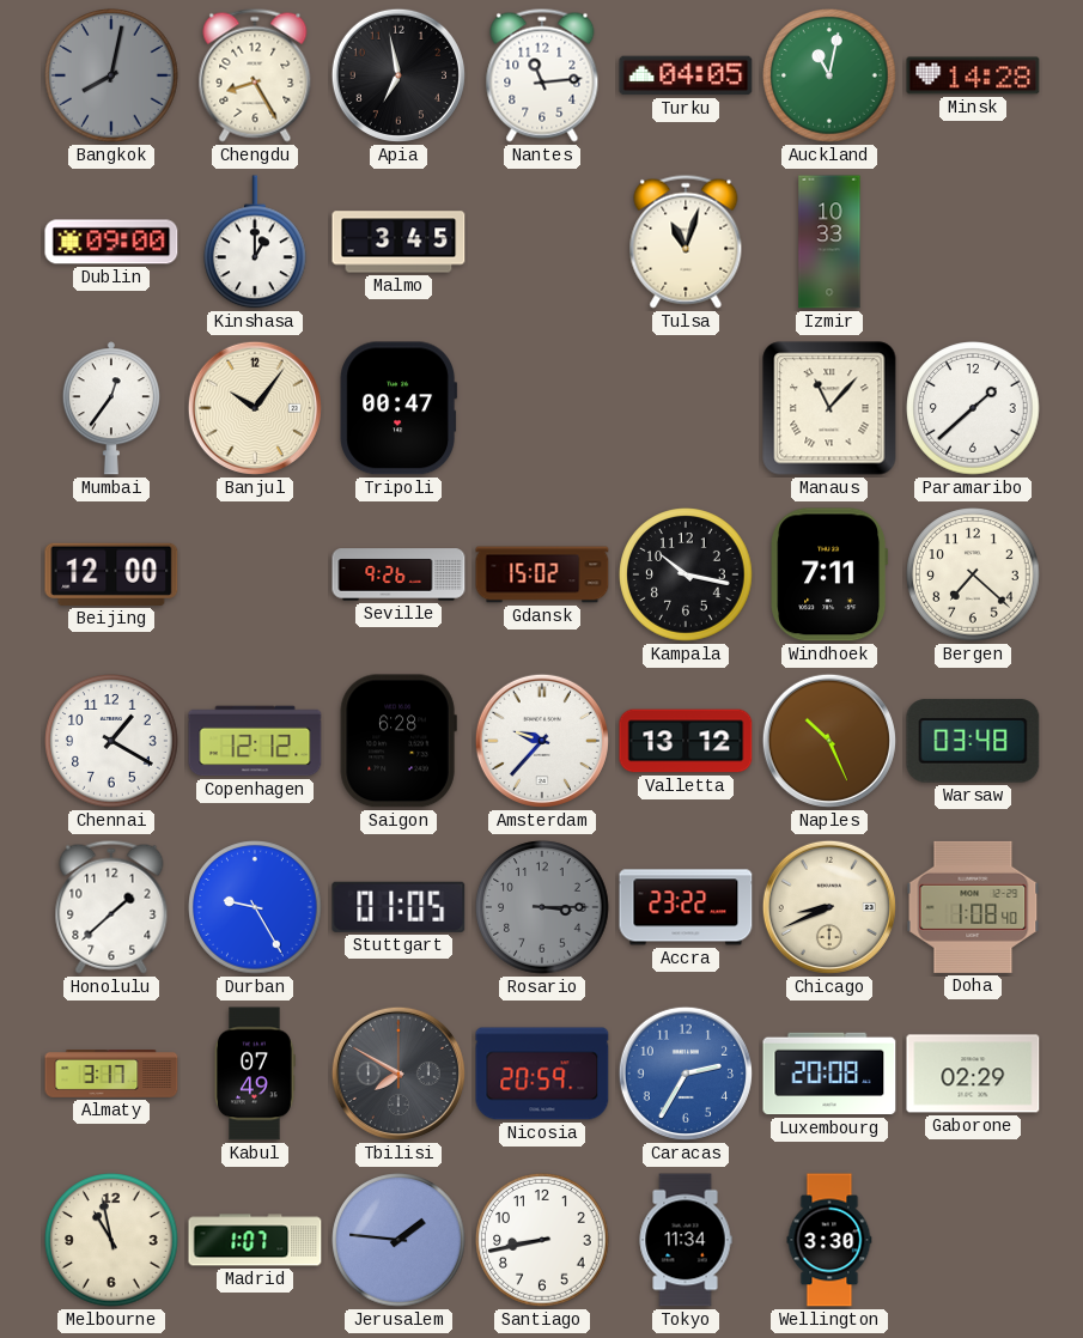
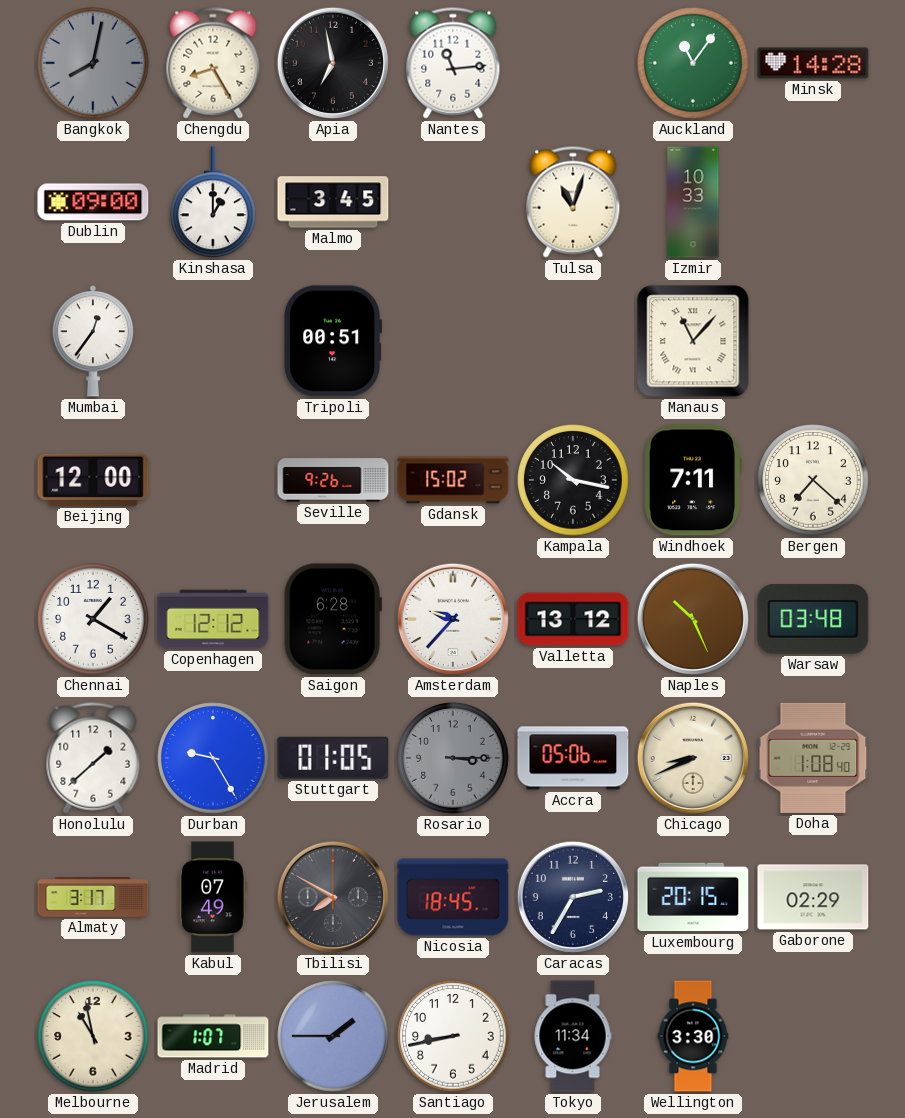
Turku: 04:05 -> none (686, 75)
Auckland: 11:02 -> 11:06 (693, 63)
Banjul: 10:06 -> none (255, 408)
Tripoli: 00:47 -> 00:51 (333, 341)
Paramaribo: 1:38 -> none (973, 408)
Accra: 23:22 -> 05:06 (573, 758)
Nicosia: 20:59 -> 18:45 (453, 897)
Caracas dial: blue -> navy (573, 897)
Luxembourg: 20:08 -> 20:15 (693, 897)
Jerusalem: 1:46 -> 1:45 (333, 1036)
